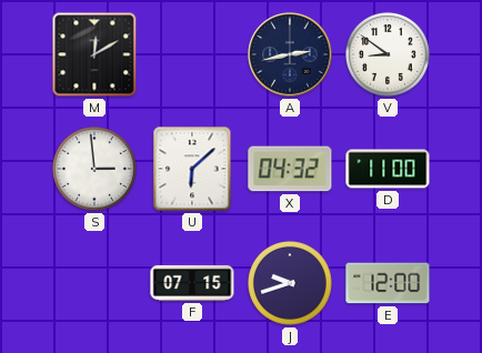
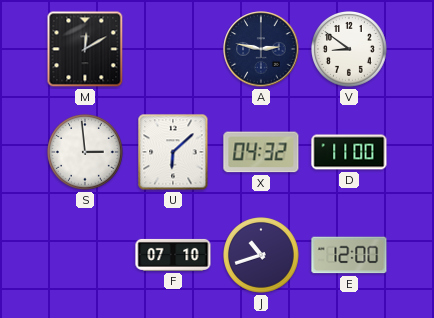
A: 2:43 -> 2:47 (261, 49)
F: 07:15 -> 07:10 (173, 255)
J: 9:42 -> 10:42 (262, 256)
